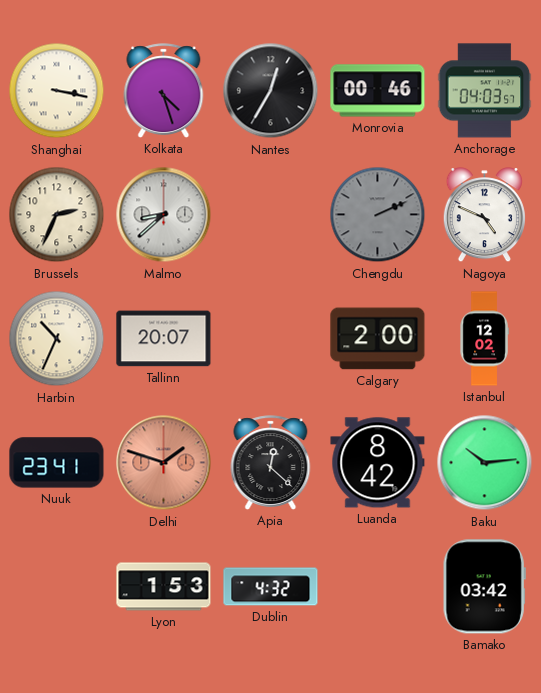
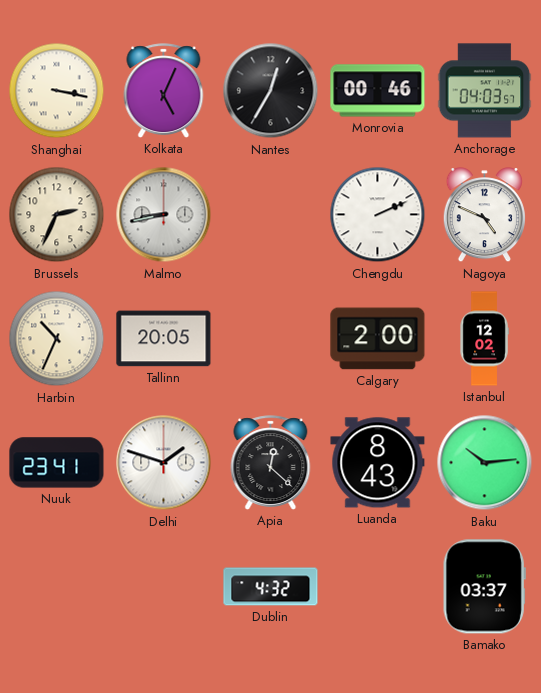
Kolkata: 4:27 -> 5:04 (164, 91)
Malmo: 8:38 -> 8:43 (164, 215)
Chengdu dial: grey -> white (378, 215)
Tallinn: 20:07 -> 20:05 (164, 339)
Delhi dial: salmon -> white (164, 463)
Luanda: 8:42 -> 8:43 (378, 463)
Lyon: 1:53 -> none (164, 587)
Bamako: 03:42 -> 03:37 (484, 587)
